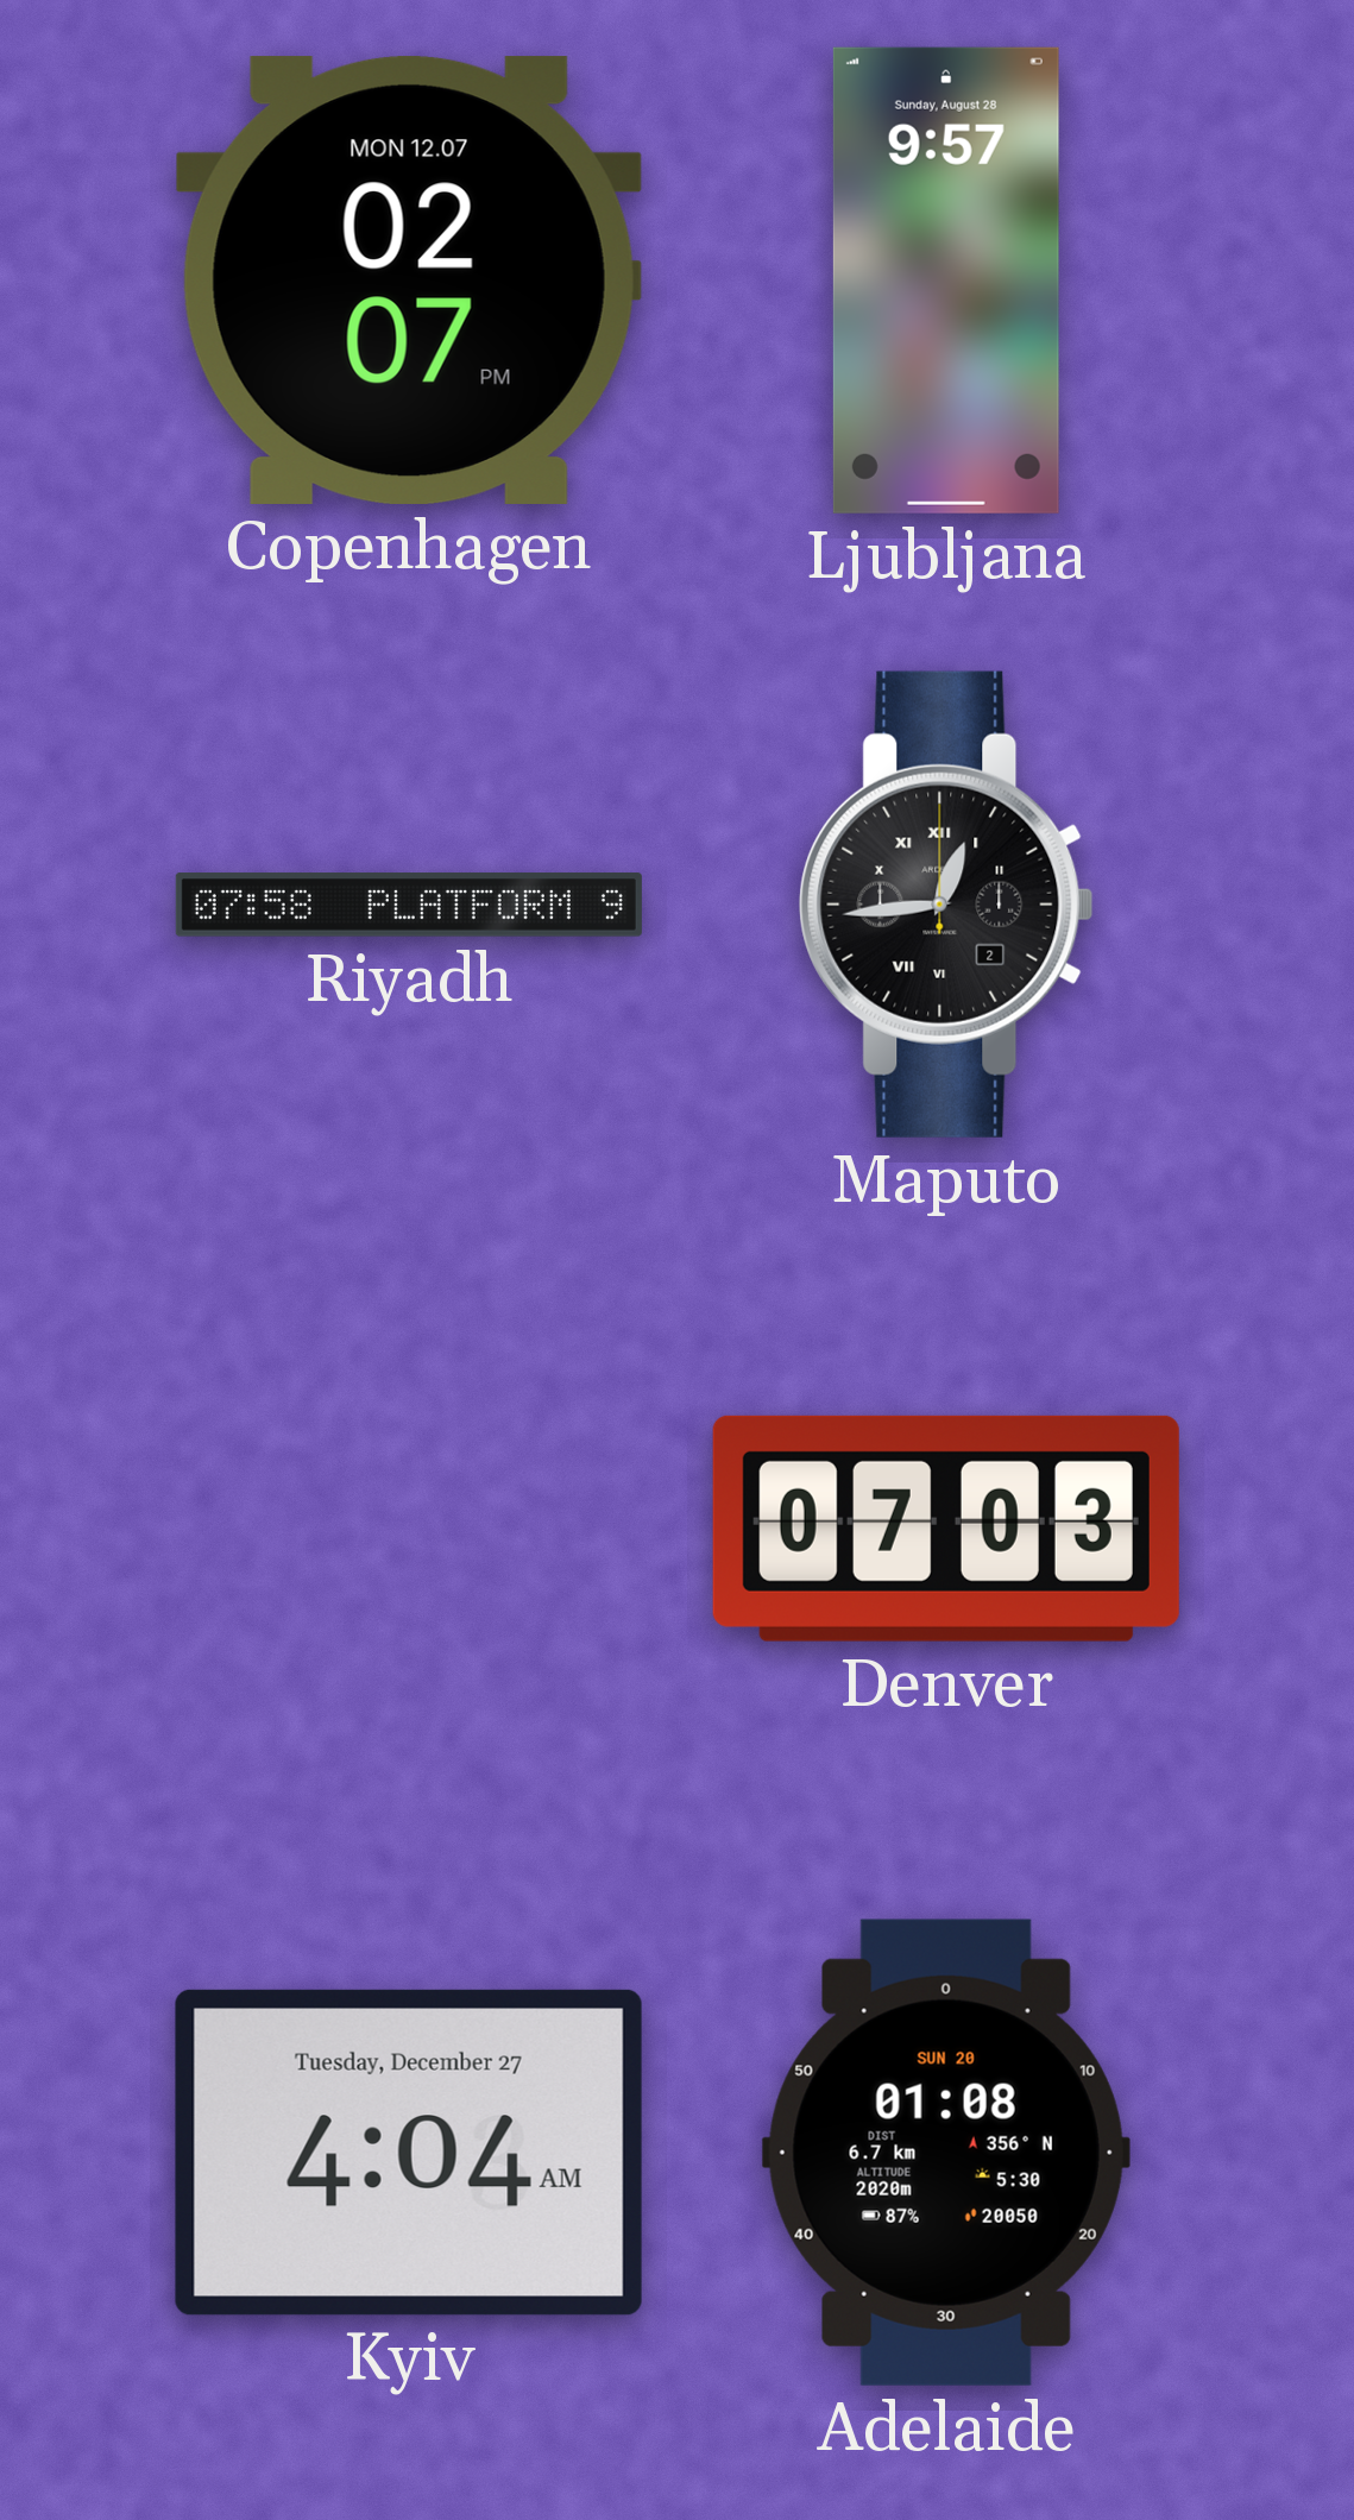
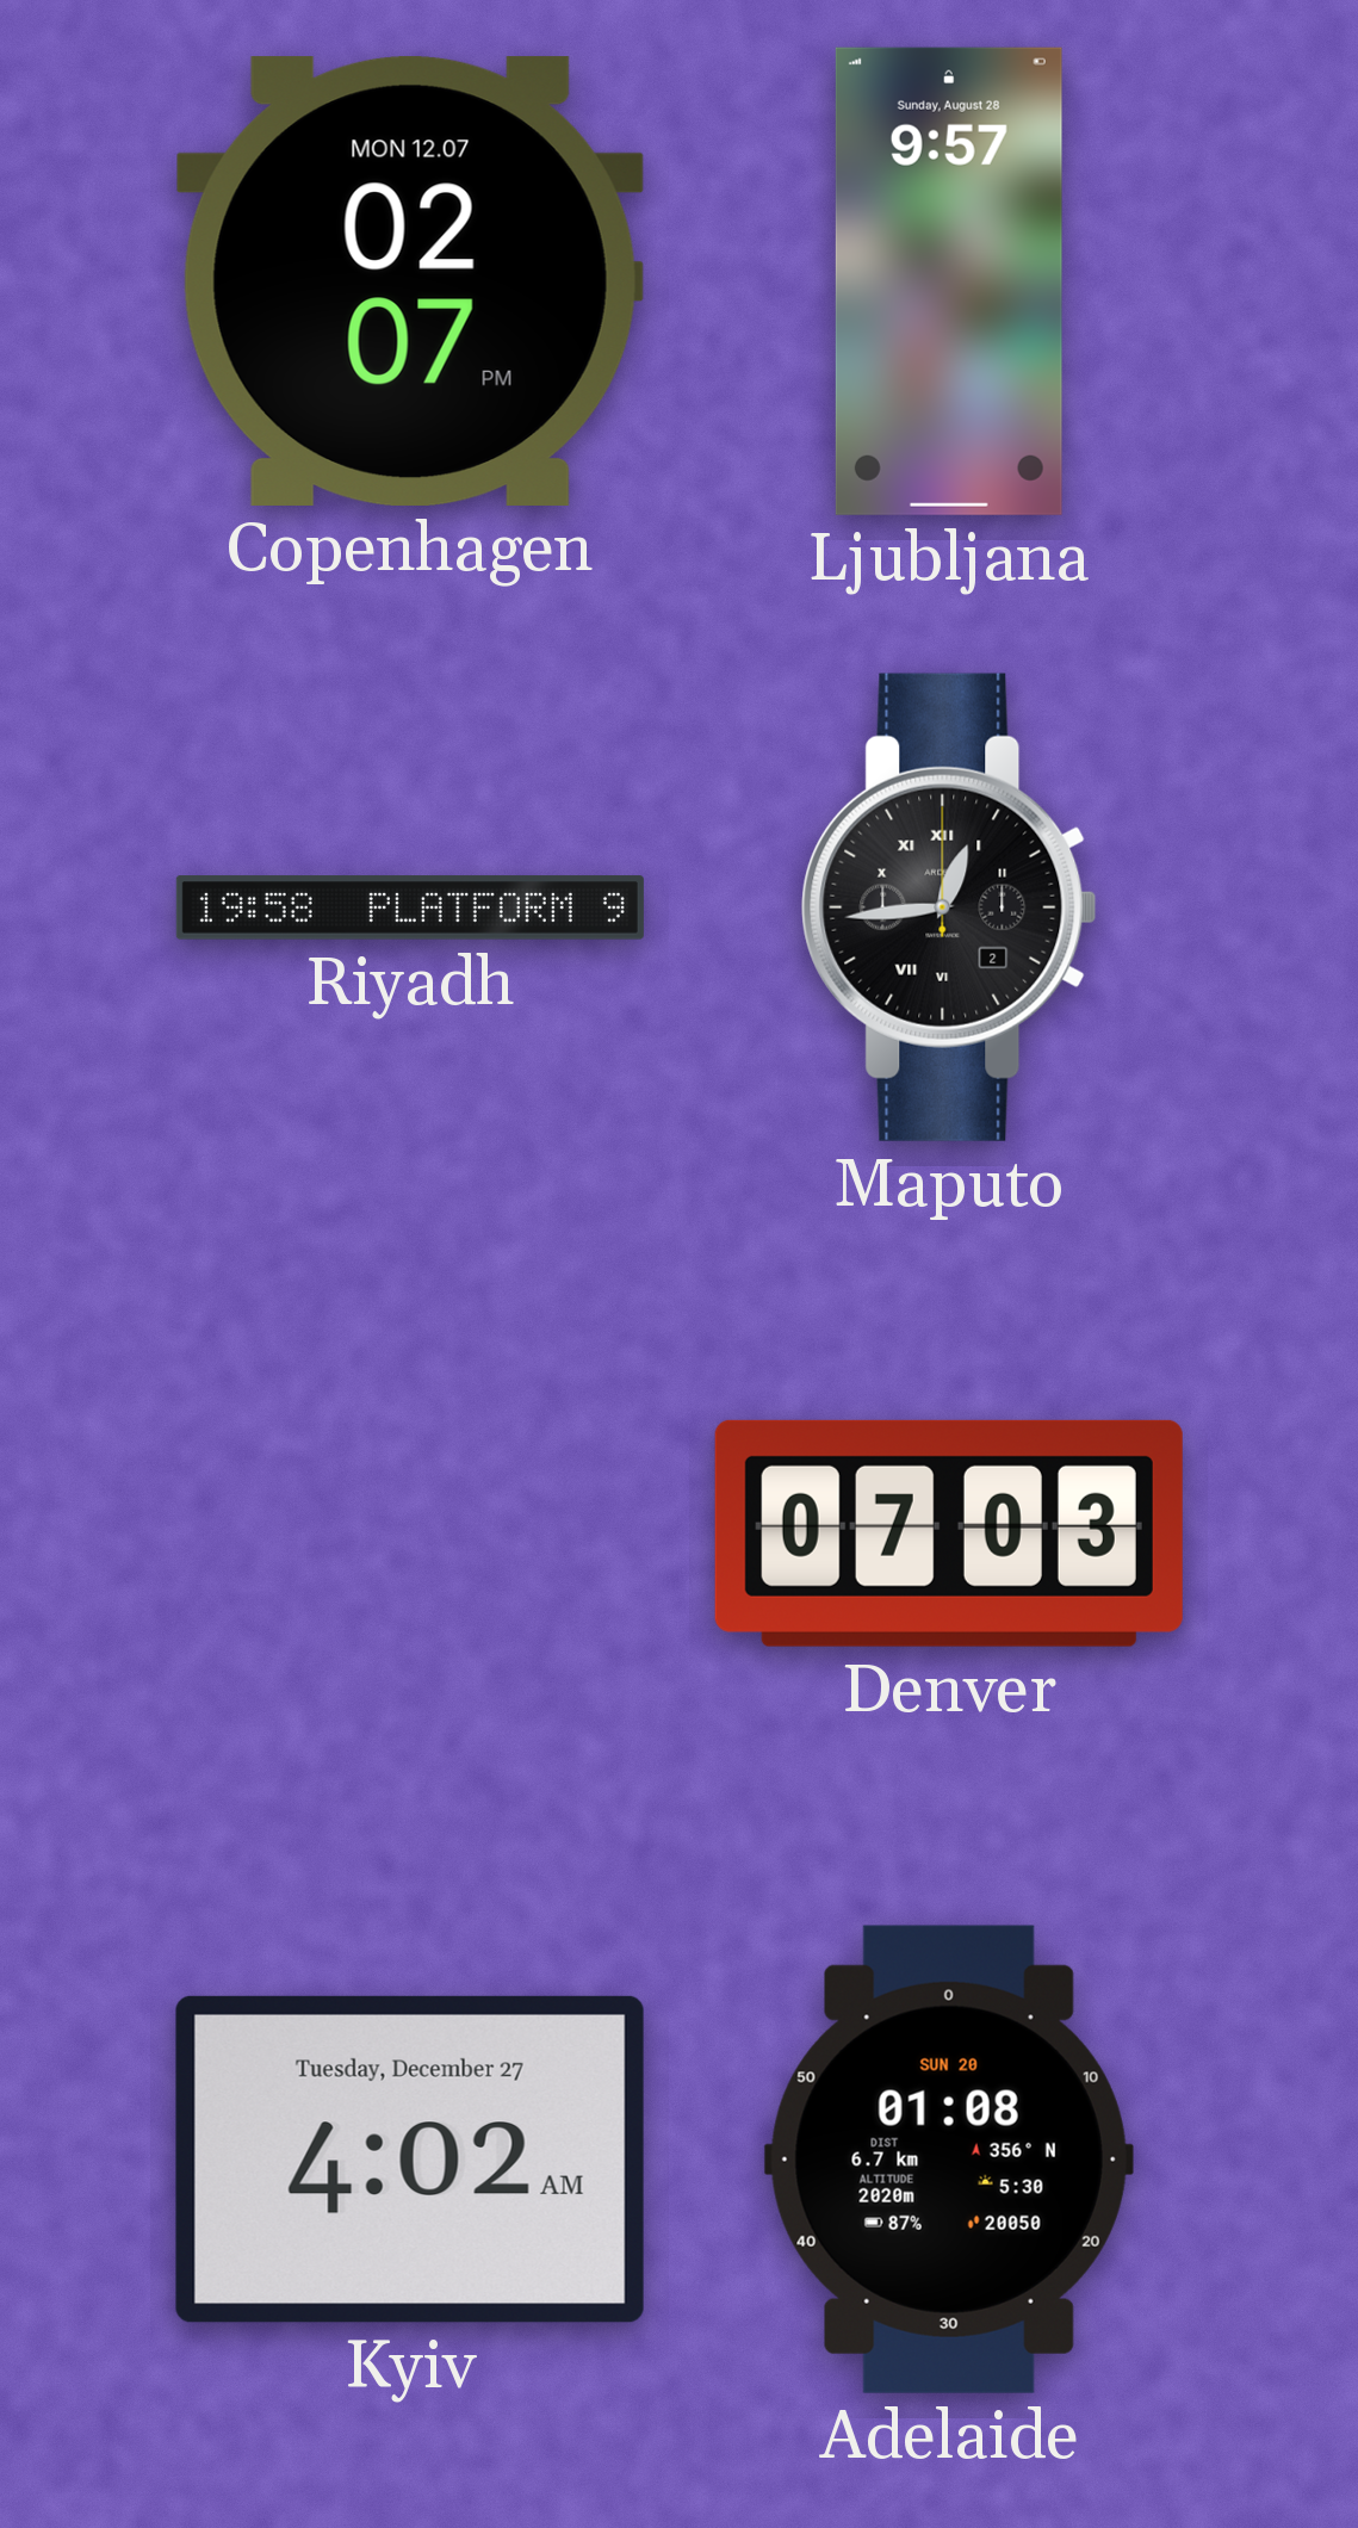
Riyadh: 07:58 -> 19:58 (410, 907)
Kyiv: 4:04 -> 4:02 (410, 2160)
